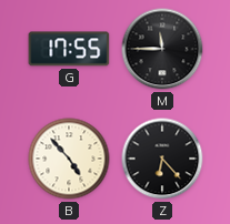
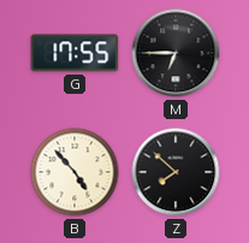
M: 11:45 -> 6:45 (176, 53)
Z: 6:23 -> 7:52 (176, 172)
